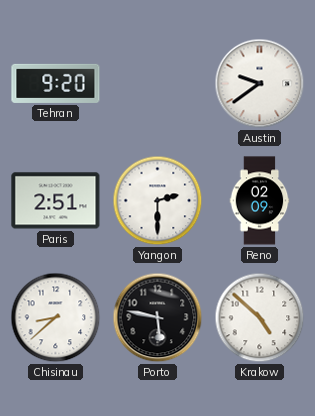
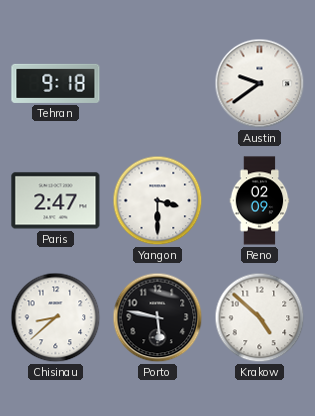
Tehran: 9:20 -> 9:18 (56, 83)
Paris: 2:51 -> 2:47 (56, 201)
Yangon: 2:30 -> 3:30 (158, 201)
